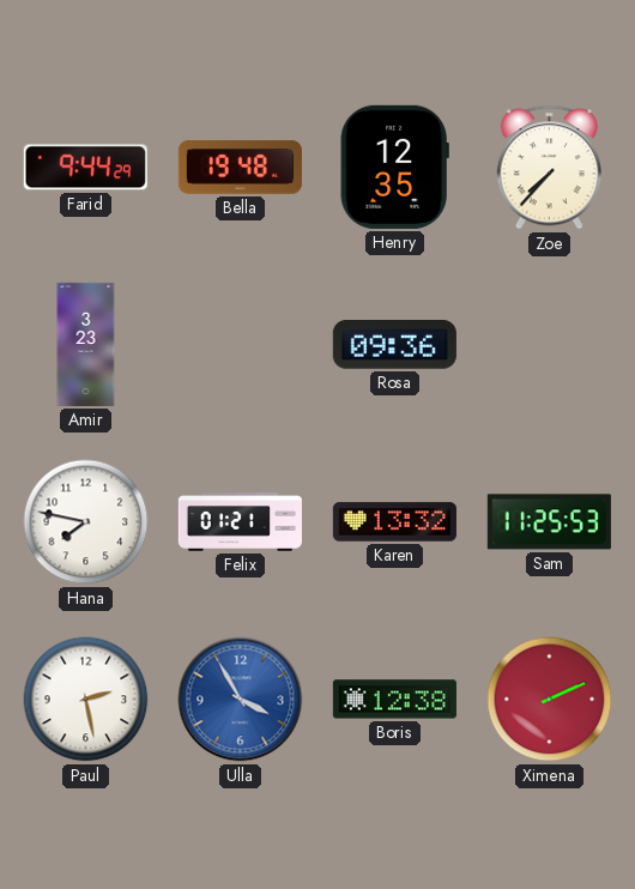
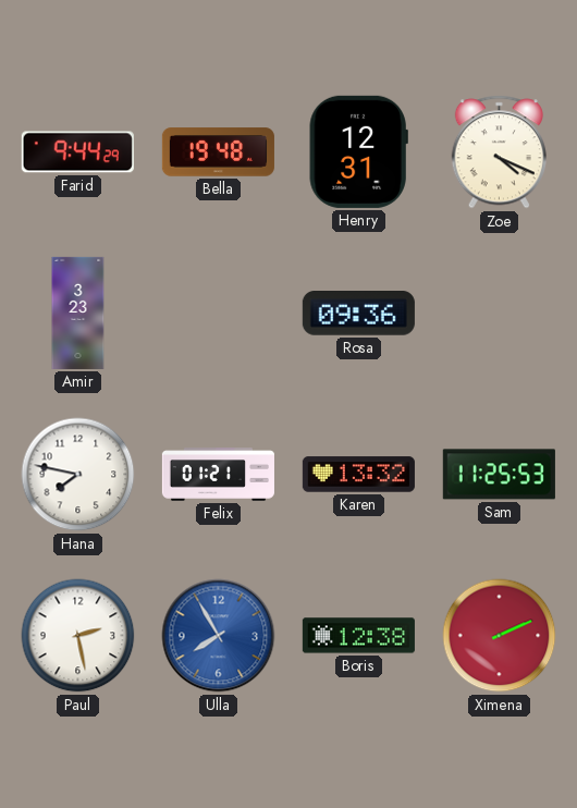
Henry: 12:35 -> 12:31 (358, 151)
Zoe: 7:37 -> 4:19 (499, 152)
Ulla: 3:55 -> 7:55 (219, 636)
